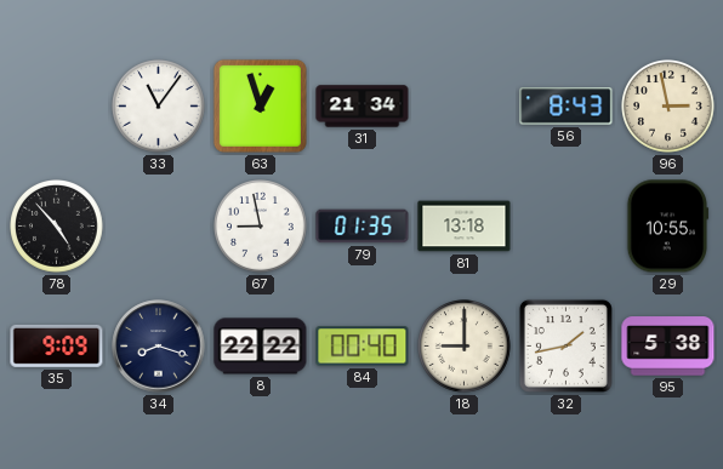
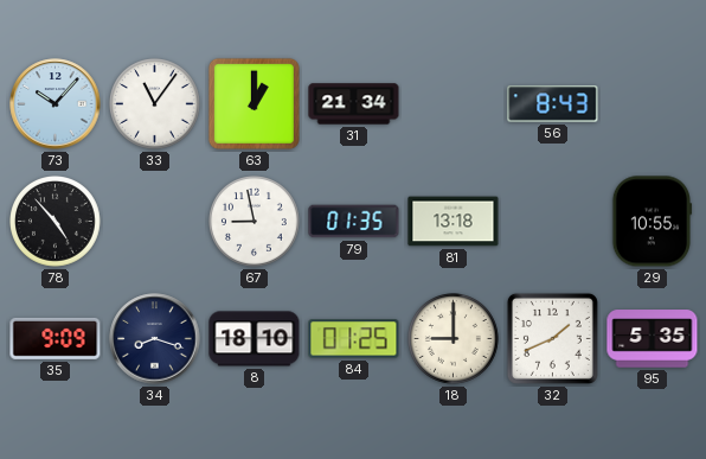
73: none -> 10:07 (56, 104)
63: 12:57 -> 1:00 (253, 103)
96: 2:58 -> none (668, 107)
8: 22:22 -> 18:10 (255, 339)
84: 00:40 -> 01:25 (354, 339)
32: 1:43 -> 1:41 (552, 338)
95: 5:38 -> 5:35 (653, 339)
